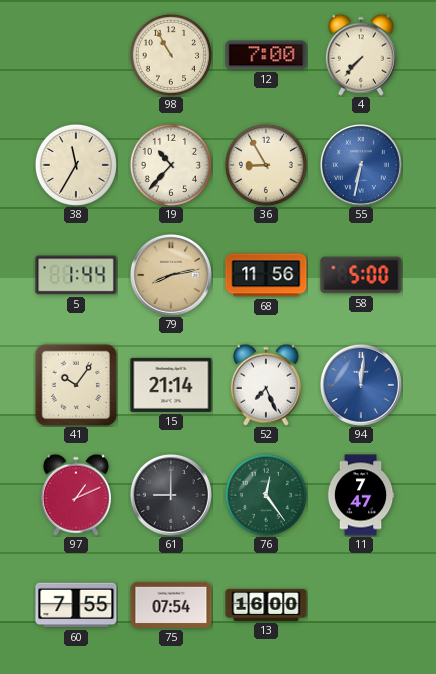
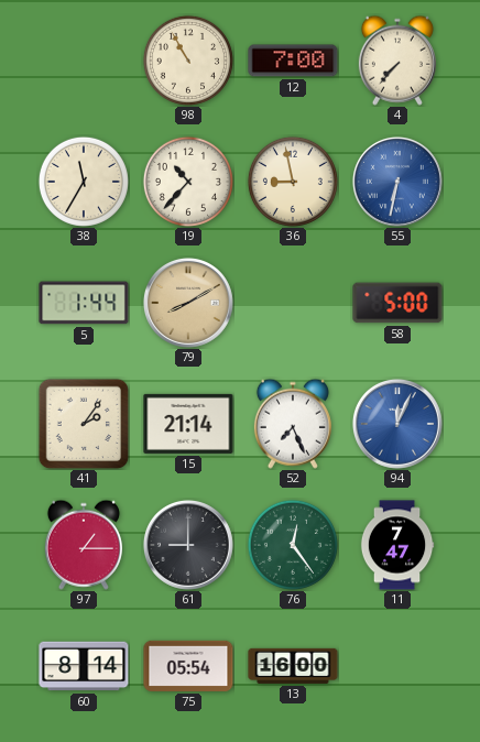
36: 8:55 -> 8:58 (293, 182)
79: 8:13 -> 8:10 (188, 303)
68: 11:56 -> none (266, 275)
41: 10:06 -> 2:06 (84, 424)
94: 12:01 -> 12:04 (397, 424)
97: 1:11 -> 1:15 (84, 545)
60: 7:55 -> 8:14 (84, 666)
75: 07:54 -> 05:54 (188, 666)
